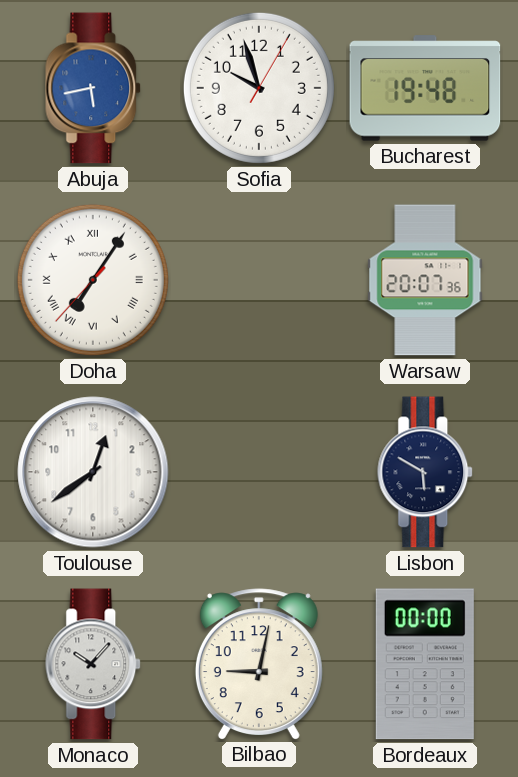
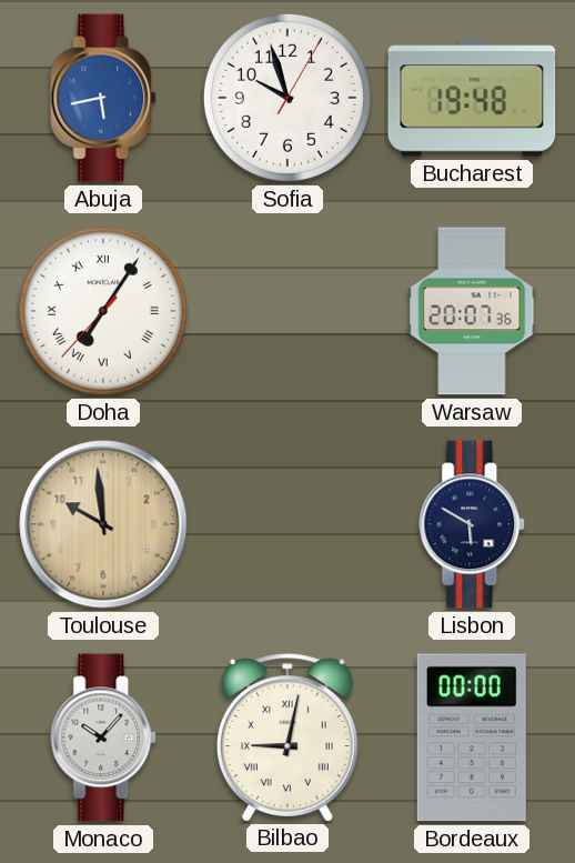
Toulouse: 12:39 -> 9:59 (103, 524)
Toulouse dial: white -> champagne (103, 524)
Bilbao numerals: Arabic -> Roman (287, 737)
